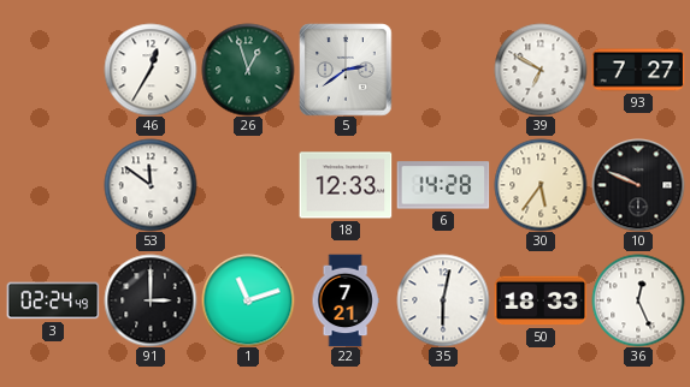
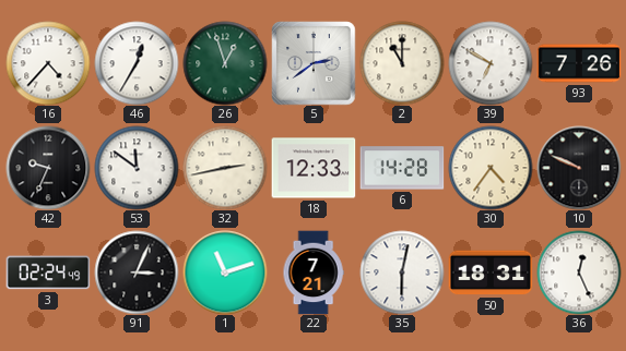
16: none -> 4:37 (48, 63)
2: none -> 11:00 (402, 63)
93: 7:27 -> 7:26 (579, 63)
42: none -> 9:34 (48, 168)
32: none -> 2:43 (225, 168)
30: 5:36 -> 4:36 (491, 168)
91: 3:00 -> 3:04 (137, 273)
50: 18:33 -> 18:31 (491, 273)
